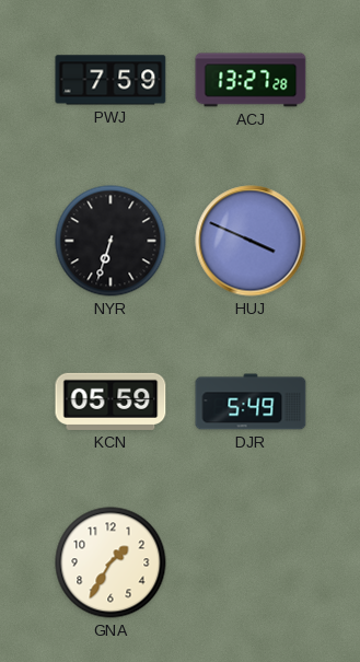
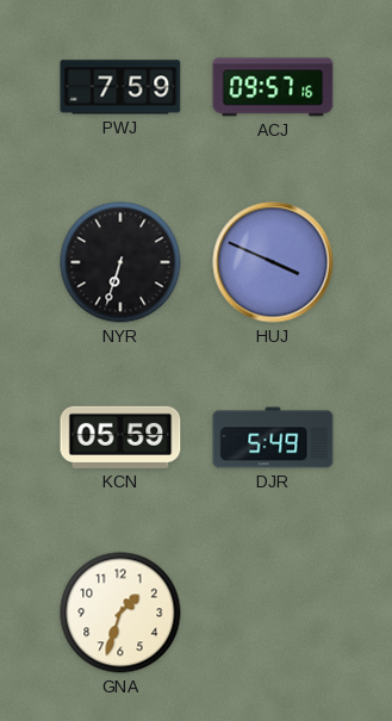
ACJ: 13:27 -> 09:57 (273, 87)
GNA: 1:35 -> 1:33 (120, 613)
